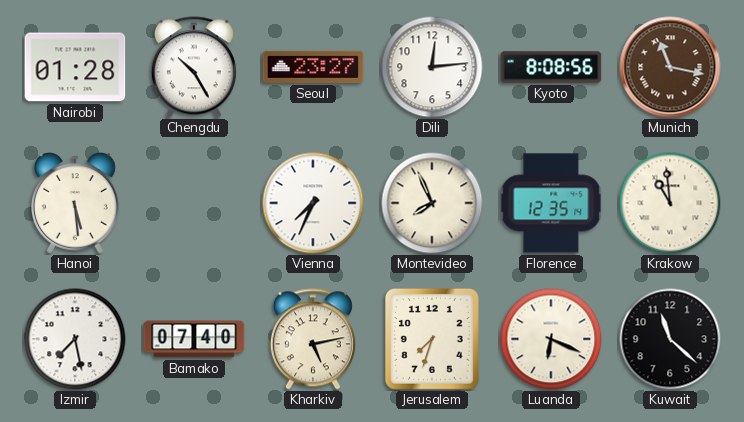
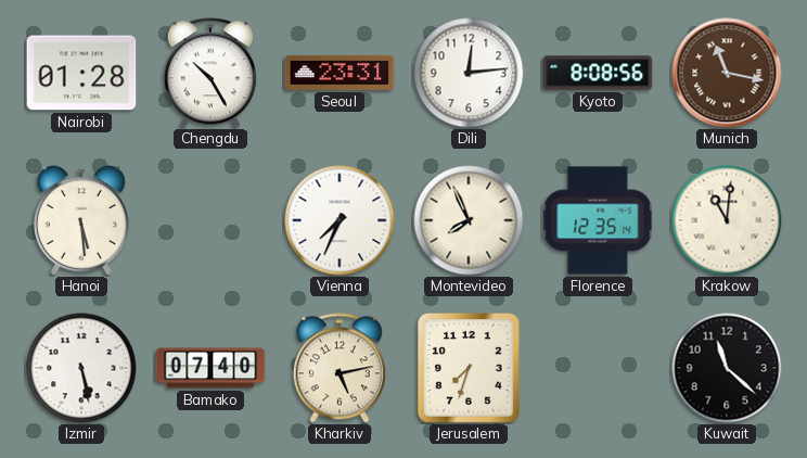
Seoul: 23:27 -> 23:31 (340, 73)
Krakow: 10:59 -> 11:01 (727, 220)
Izmir: 7:28 -> 5:28 (81, 368)
Luanda: 6:19 -> none (551, 339)
